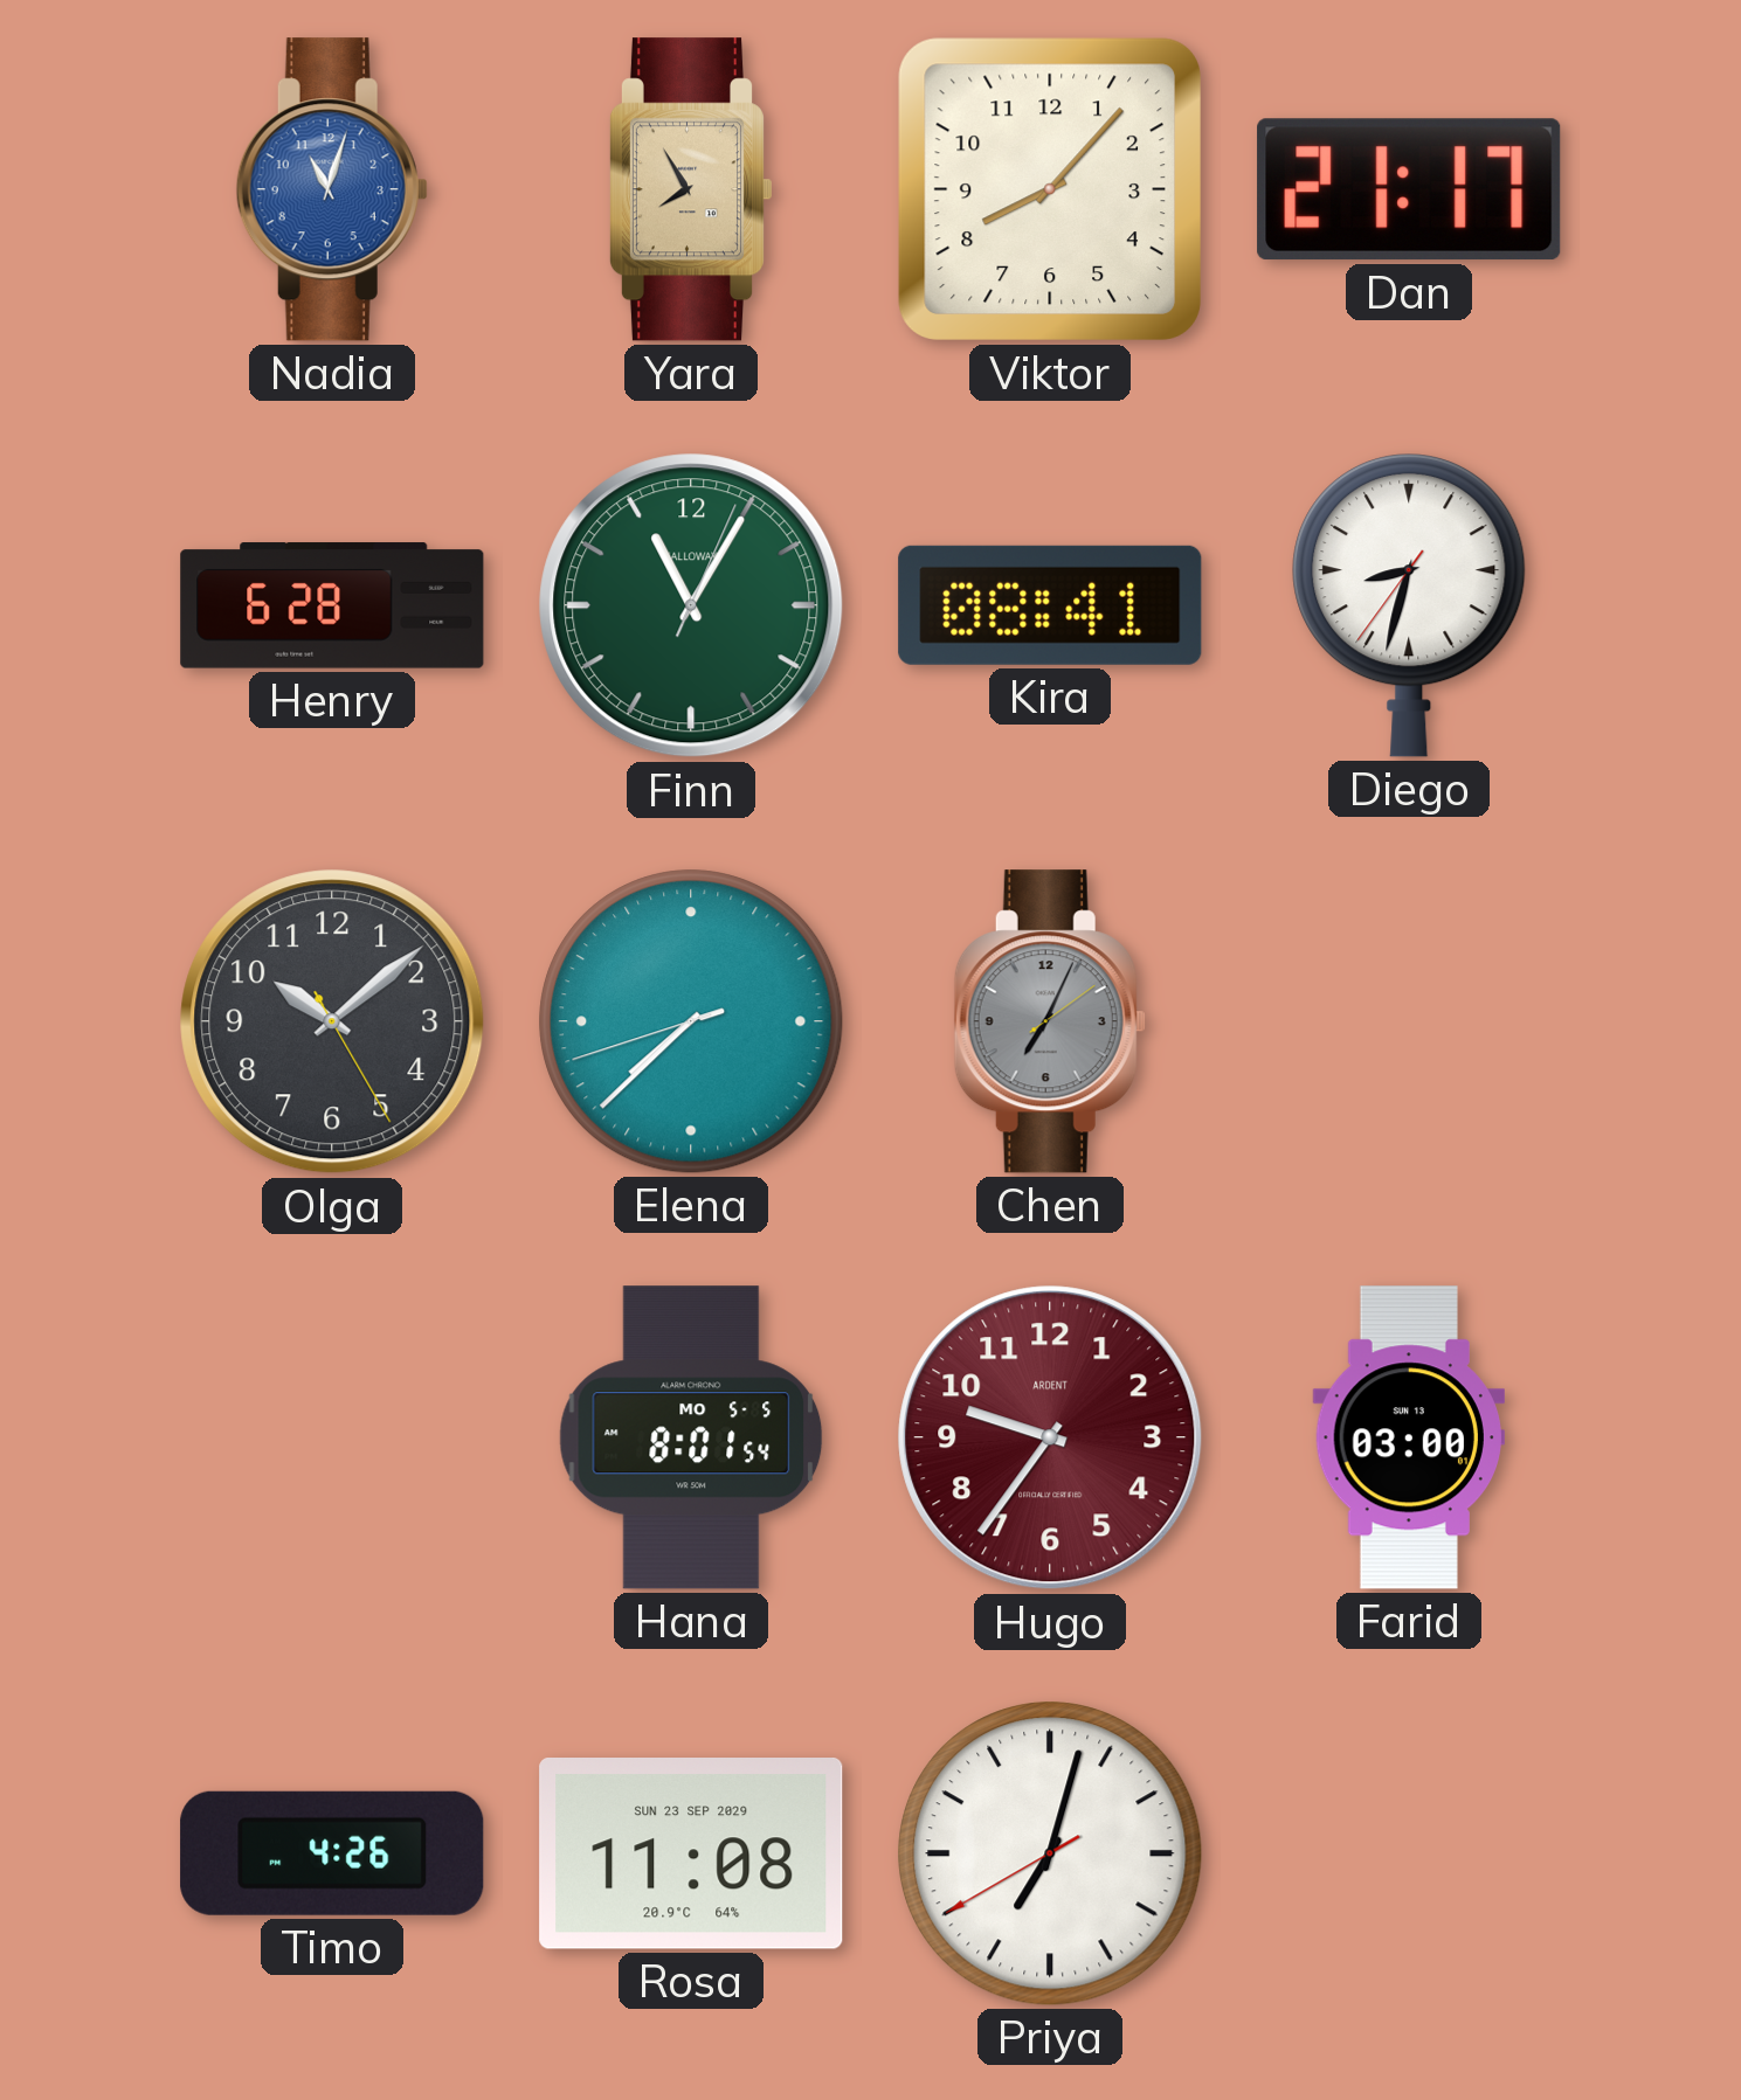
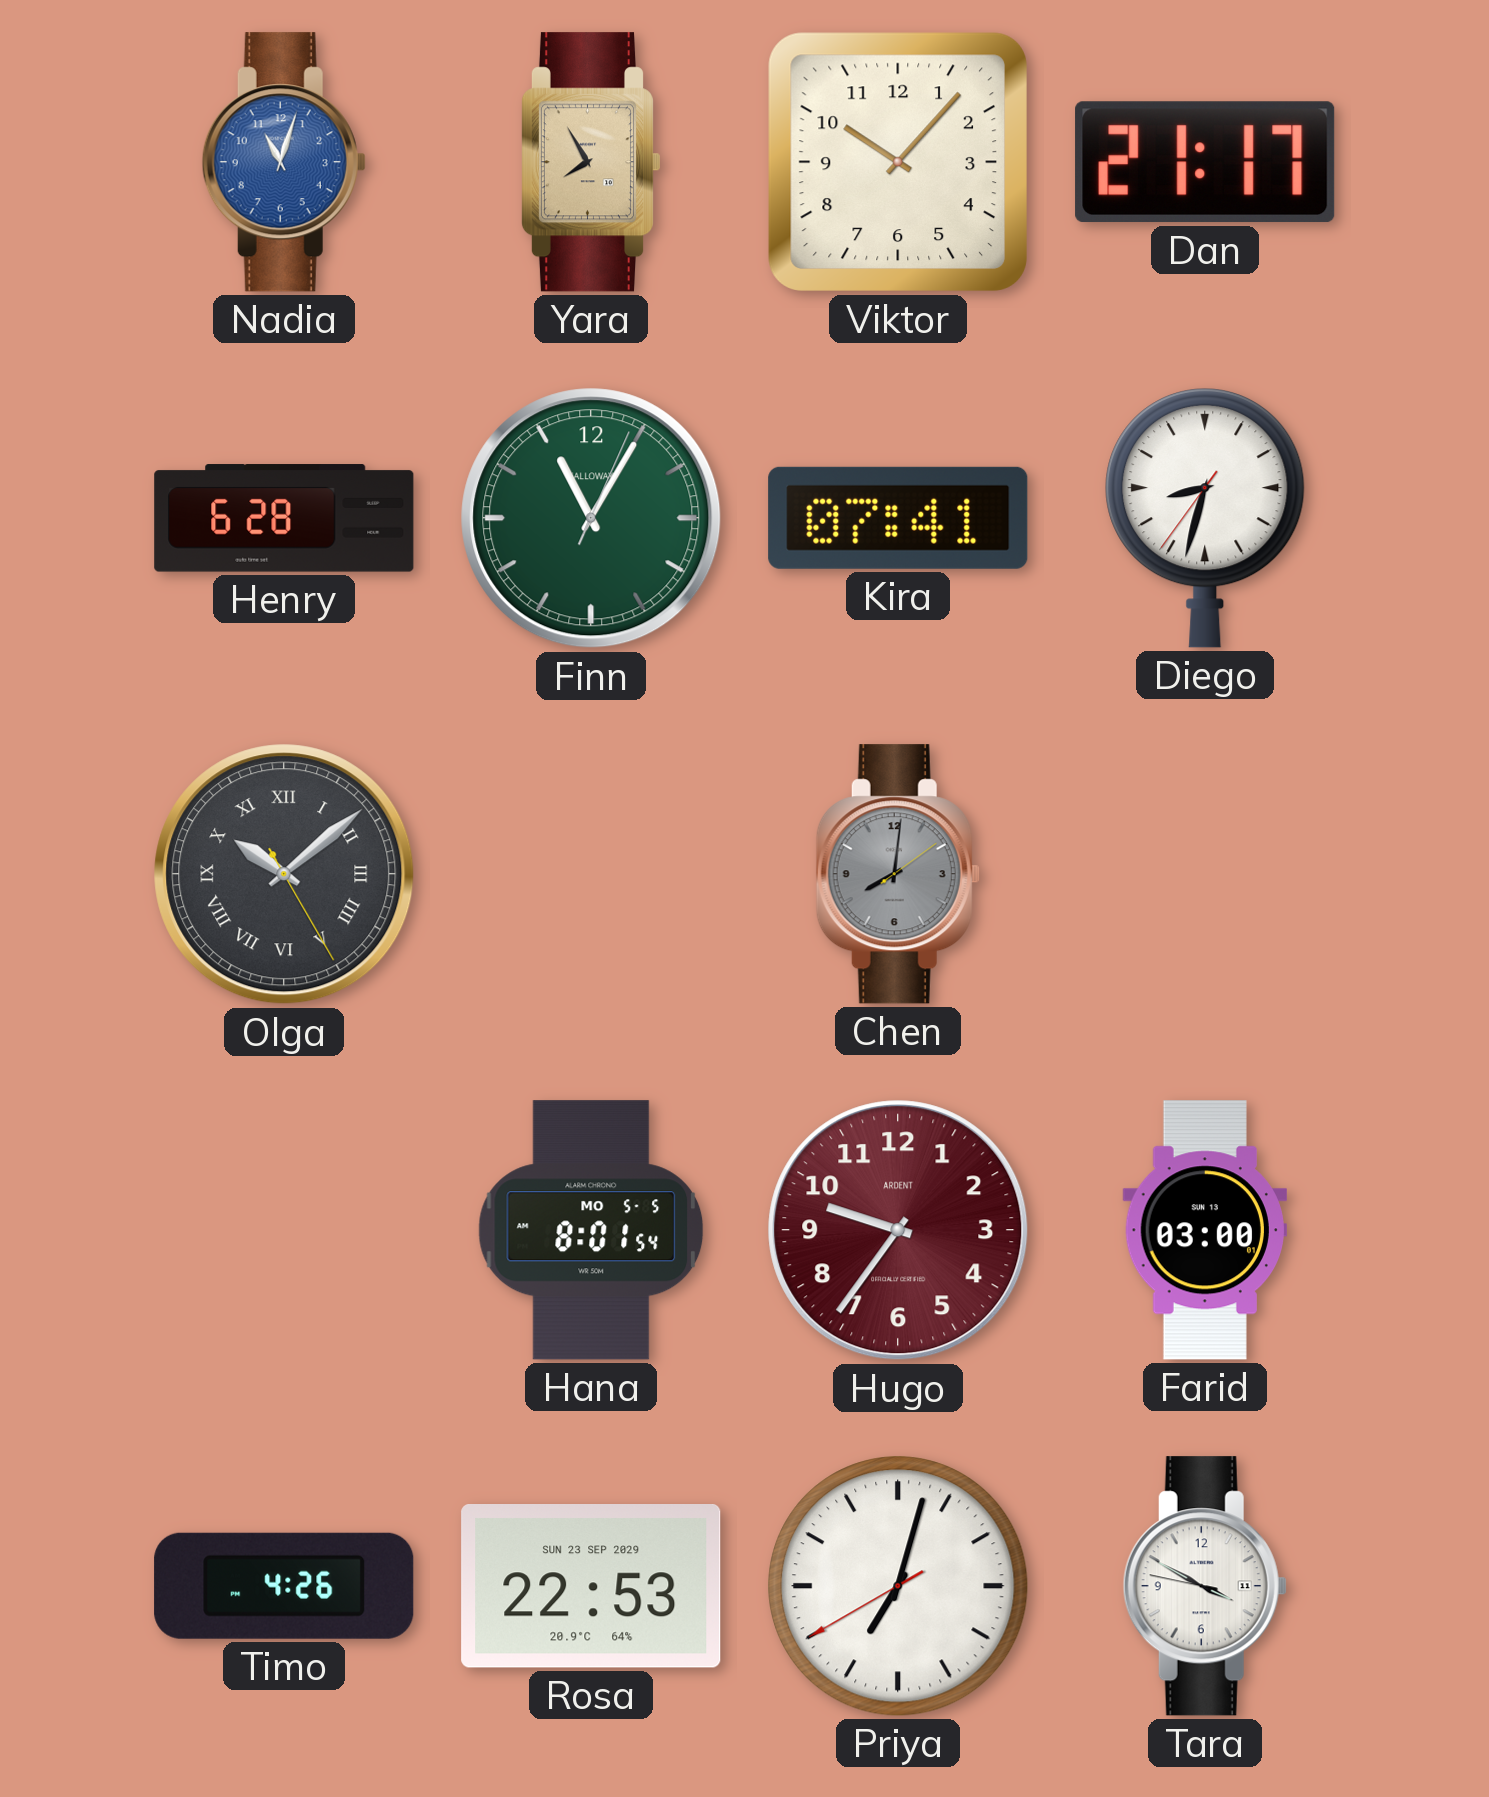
Viktor: 8:07 -> 10:07 (898, 162)
Kira: 08:41 -> 07:41 (898, 518)
Olga numerals: Arabic -> Roman (284, 874)
Elena: 7:37 -> none (691, 1021)
Chen: 7:04 -> 8:01 (898, 874)
Rosa: 11:08 -> 22:53 (591, 1586)
Tara: none -> 3:49 (1205, 1586)
